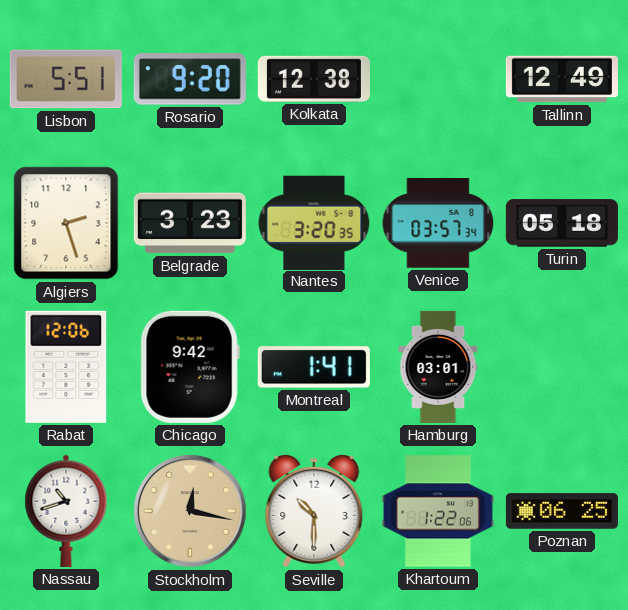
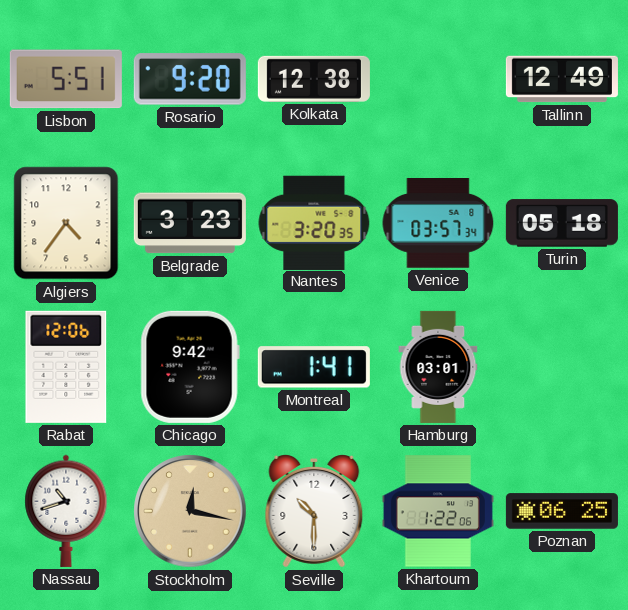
Algiers: 2:27 -> 4:36 (66, 223)
